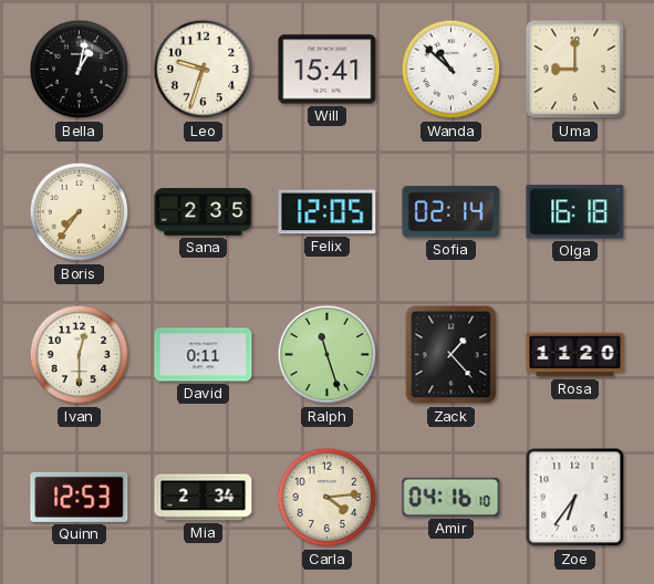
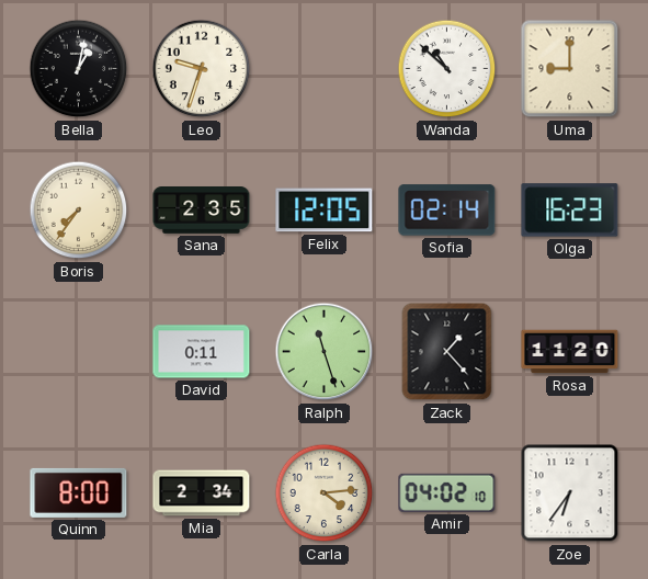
Will: 15:41 -> none (328, 70)
Olga: 16:18 -> 16:23 (570, 211)
Ivan: 12:30 -> none (80, 355)
Quinn: 12:53 -> 8:00 (79, 492)
Amir: 04:16 -> 04:02 (447, 492)
